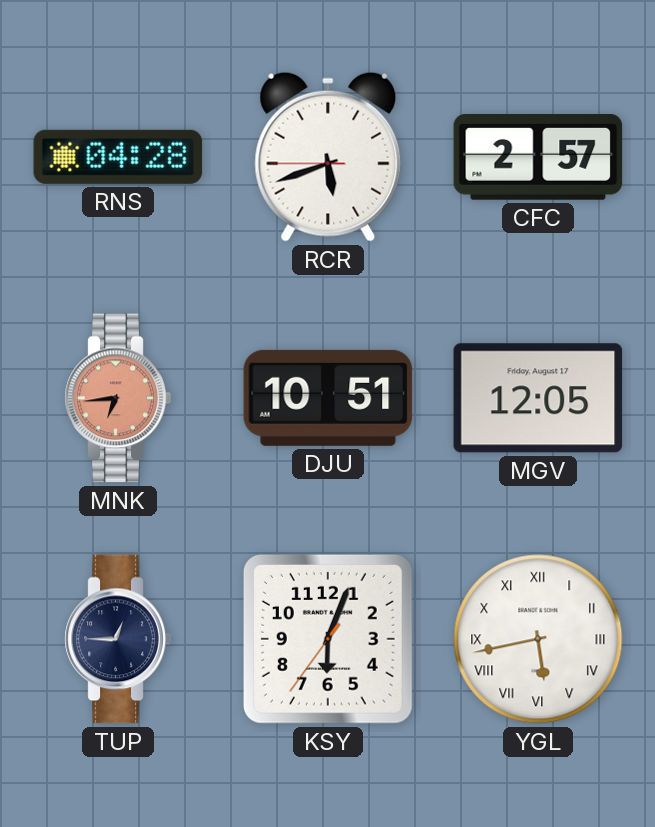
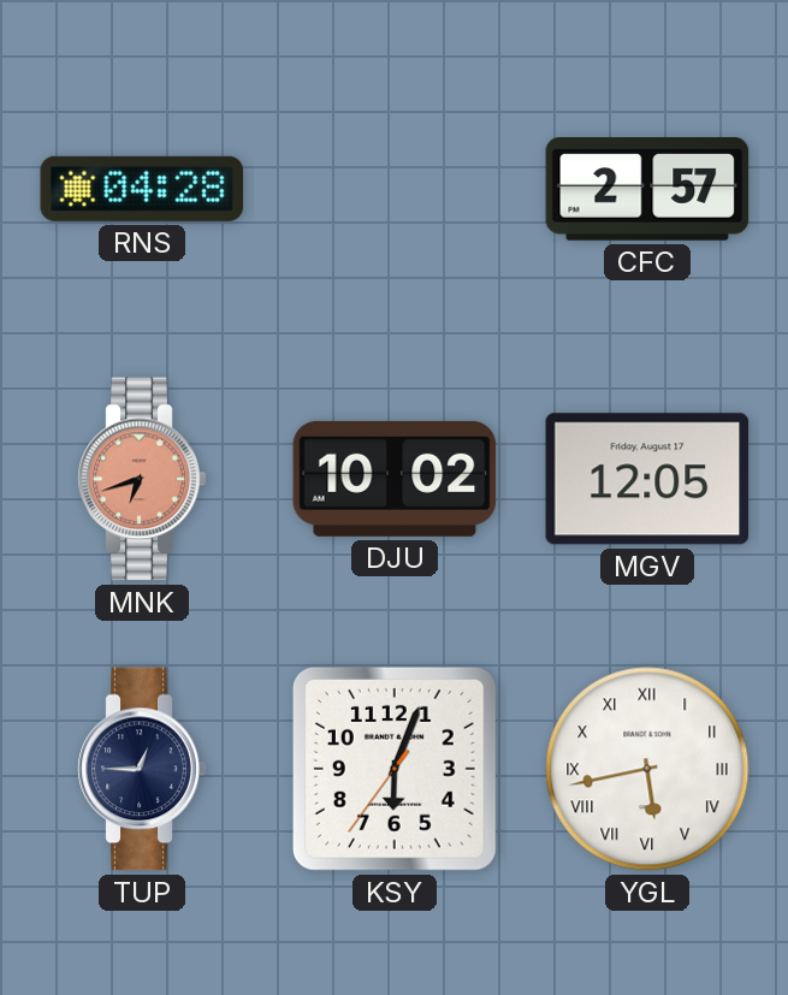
RCR: 5:41 -> none (328, 157)
MNK: 6:44 -> 6:42 (142, 479)
DJU: 10:51 -> 10:02 (395, 479)
